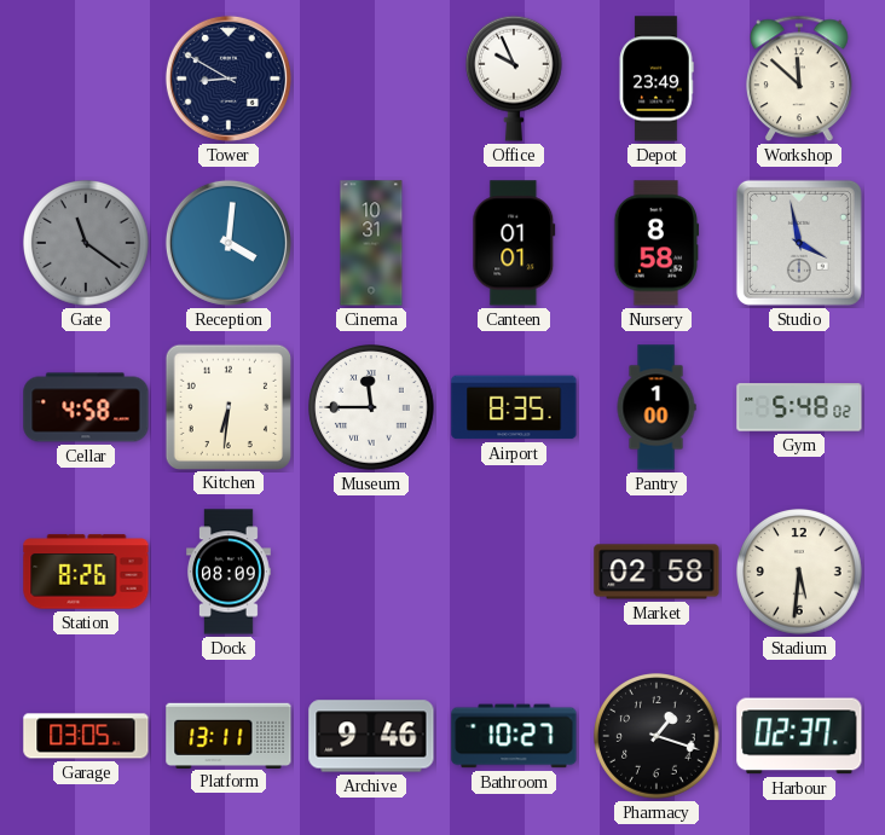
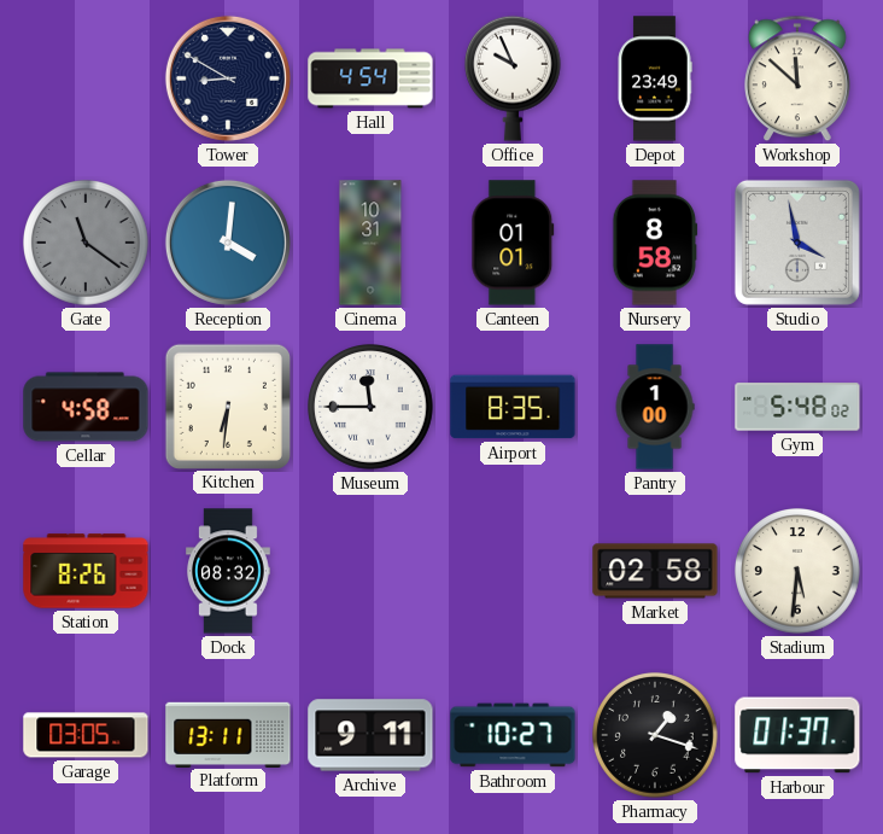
Hall: none -> 4:54 (370, 78)
Dock: 08:09 -> 08:32 (229, 571)
Archive: 9:46 -> 9:11 (370, 735)
Harbour: 02:37 -> 01:37 (797, 735)
